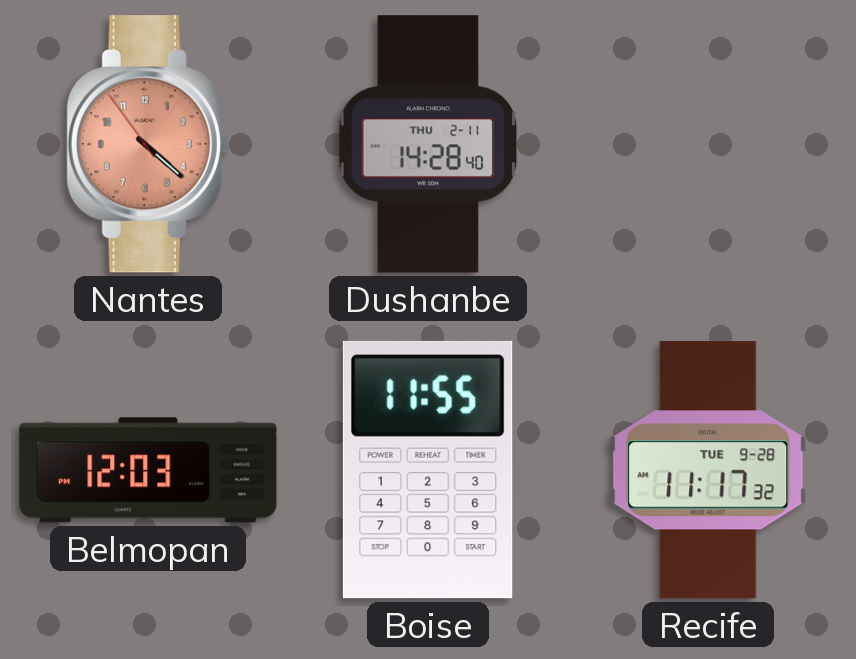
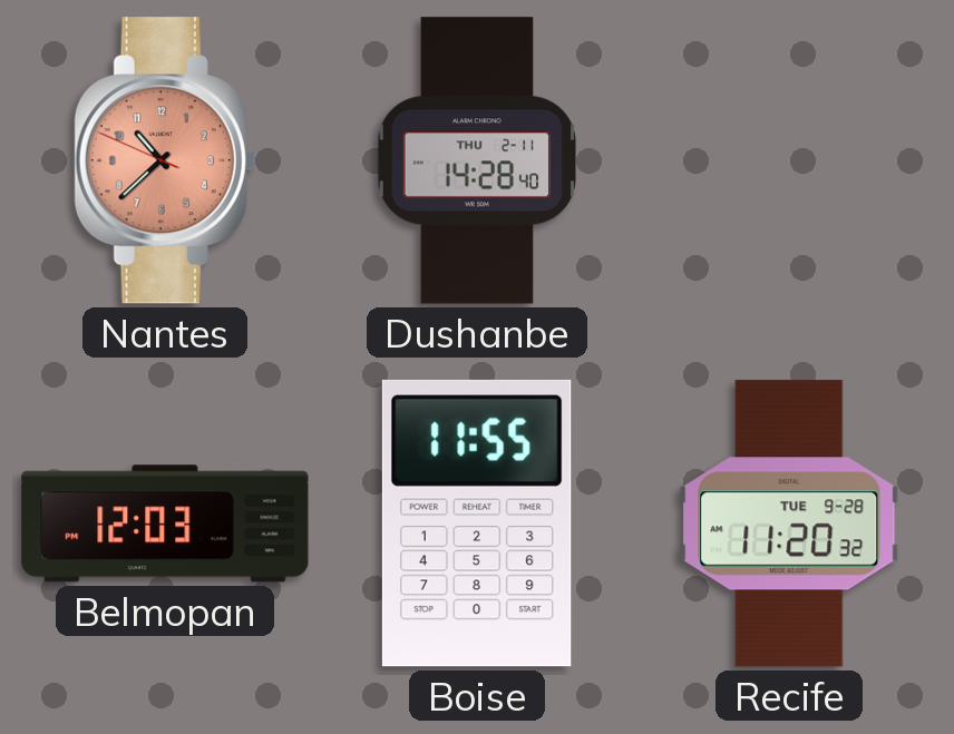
Nantes: 4:21 -> 10:37 (165, 160)
Recife: 11:17 -> 11:20 (789, 523)
